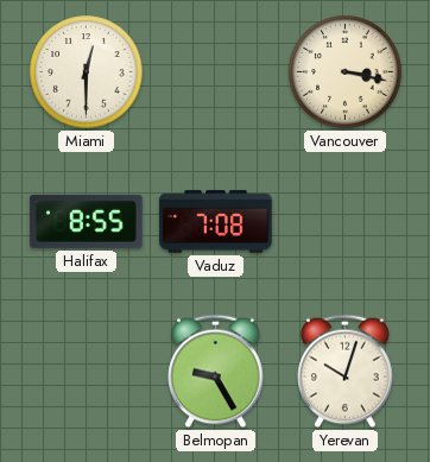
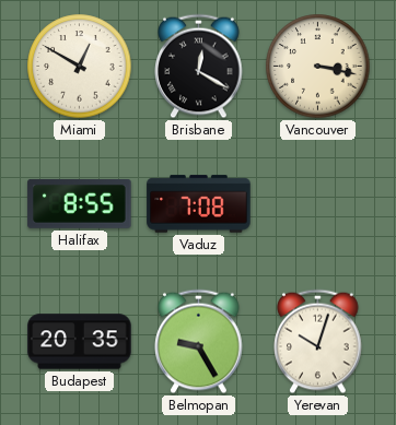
Miami: 12:30 -> 12:50 (80, 67)
Brisbane: none -> 12:20 (199, 67)
Budapest: none -> 20:35 (80, 342)
